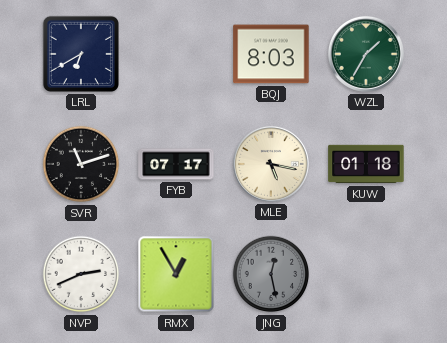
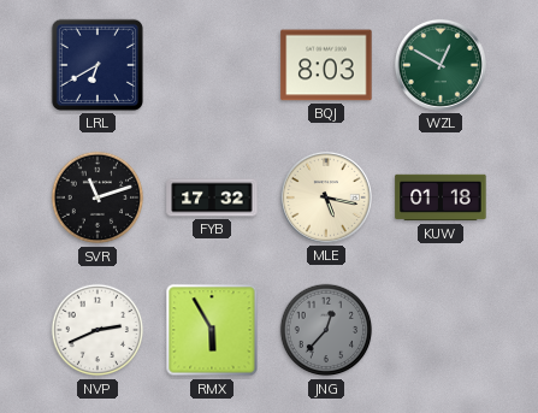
WZL: 1:35 -> 12:50 (441, 65)
FYB: 07:17 -> 17:32 (212, 197)
RMX: 12:55 -> 5:55 (212, 330)
JNG: 12:28 -> 12:37 (326, 330)
